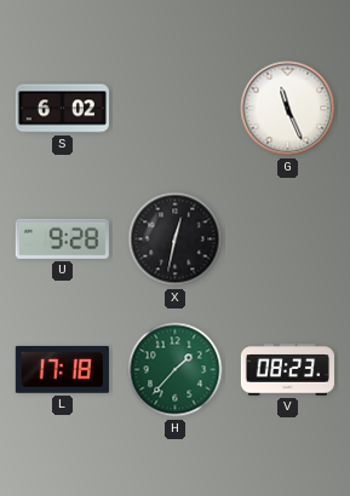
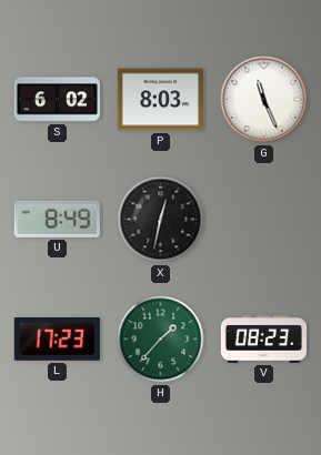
P: none -> 8:03 (160, 100)
U: 9:28 -> 8:49 (57, 219)
L: 17:18 -> 17:23 (57, 338)
